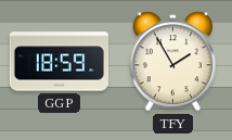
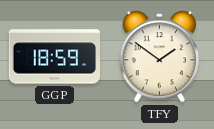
TFY: 1:55 -> 1:51 (160, 57)
